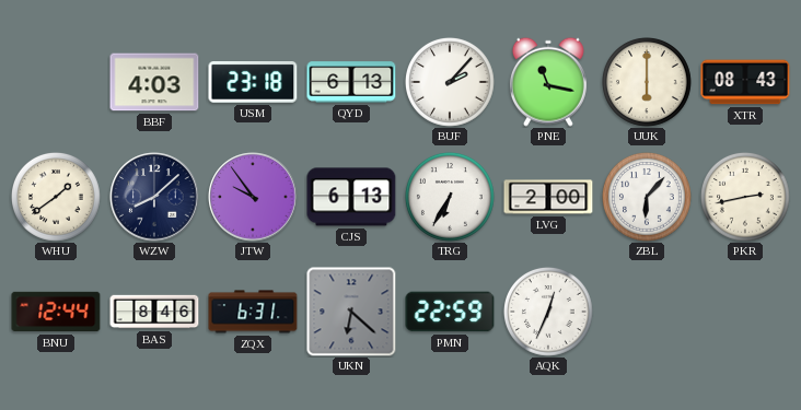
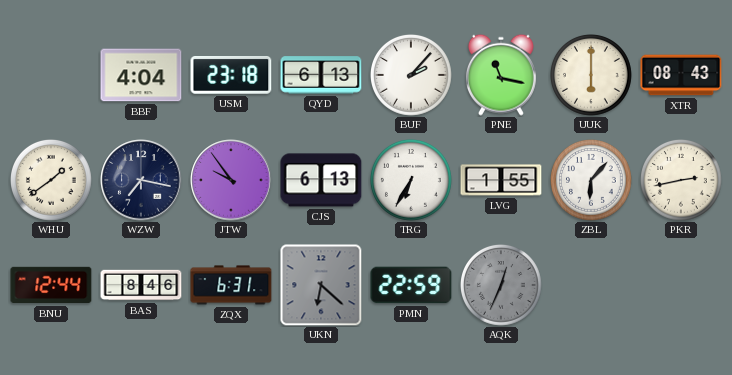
BBF: 4:03 -> 4:04 (141, 75)
WZW: 8:08 -> 7:17 (141, 180)
LVG: 2:00 -> 1:55 (501, 180)
AQK dial: white -> grey (502, 286)
